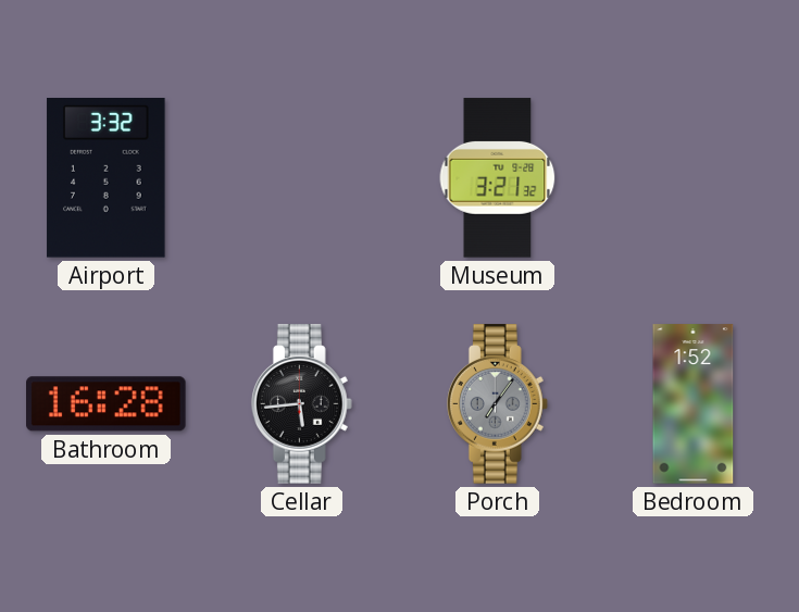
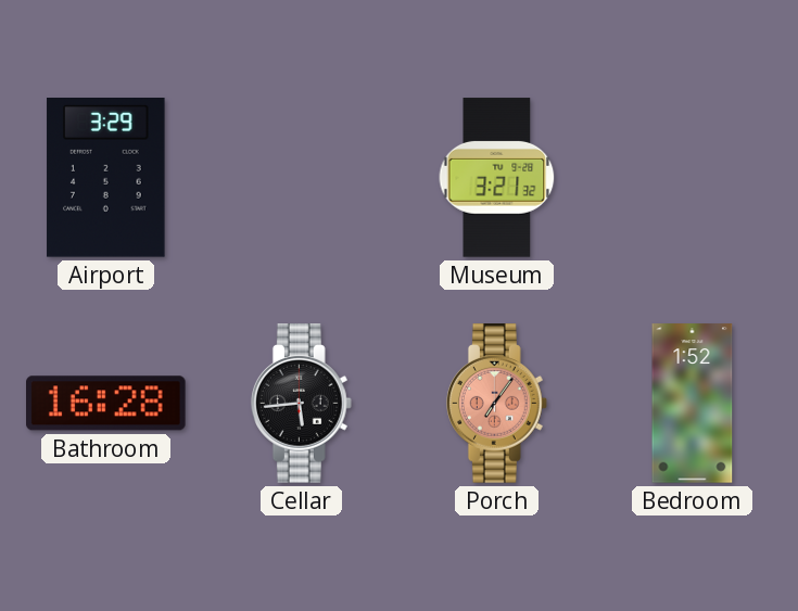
Airport: 3:32 -> 3:29 (106, 178)
Porch dial: grey -> salmon (496, 404)
